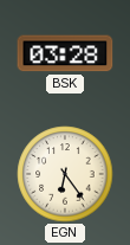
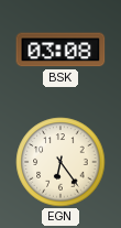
BSK: 03:28 -> 03:08 (61, 50)
